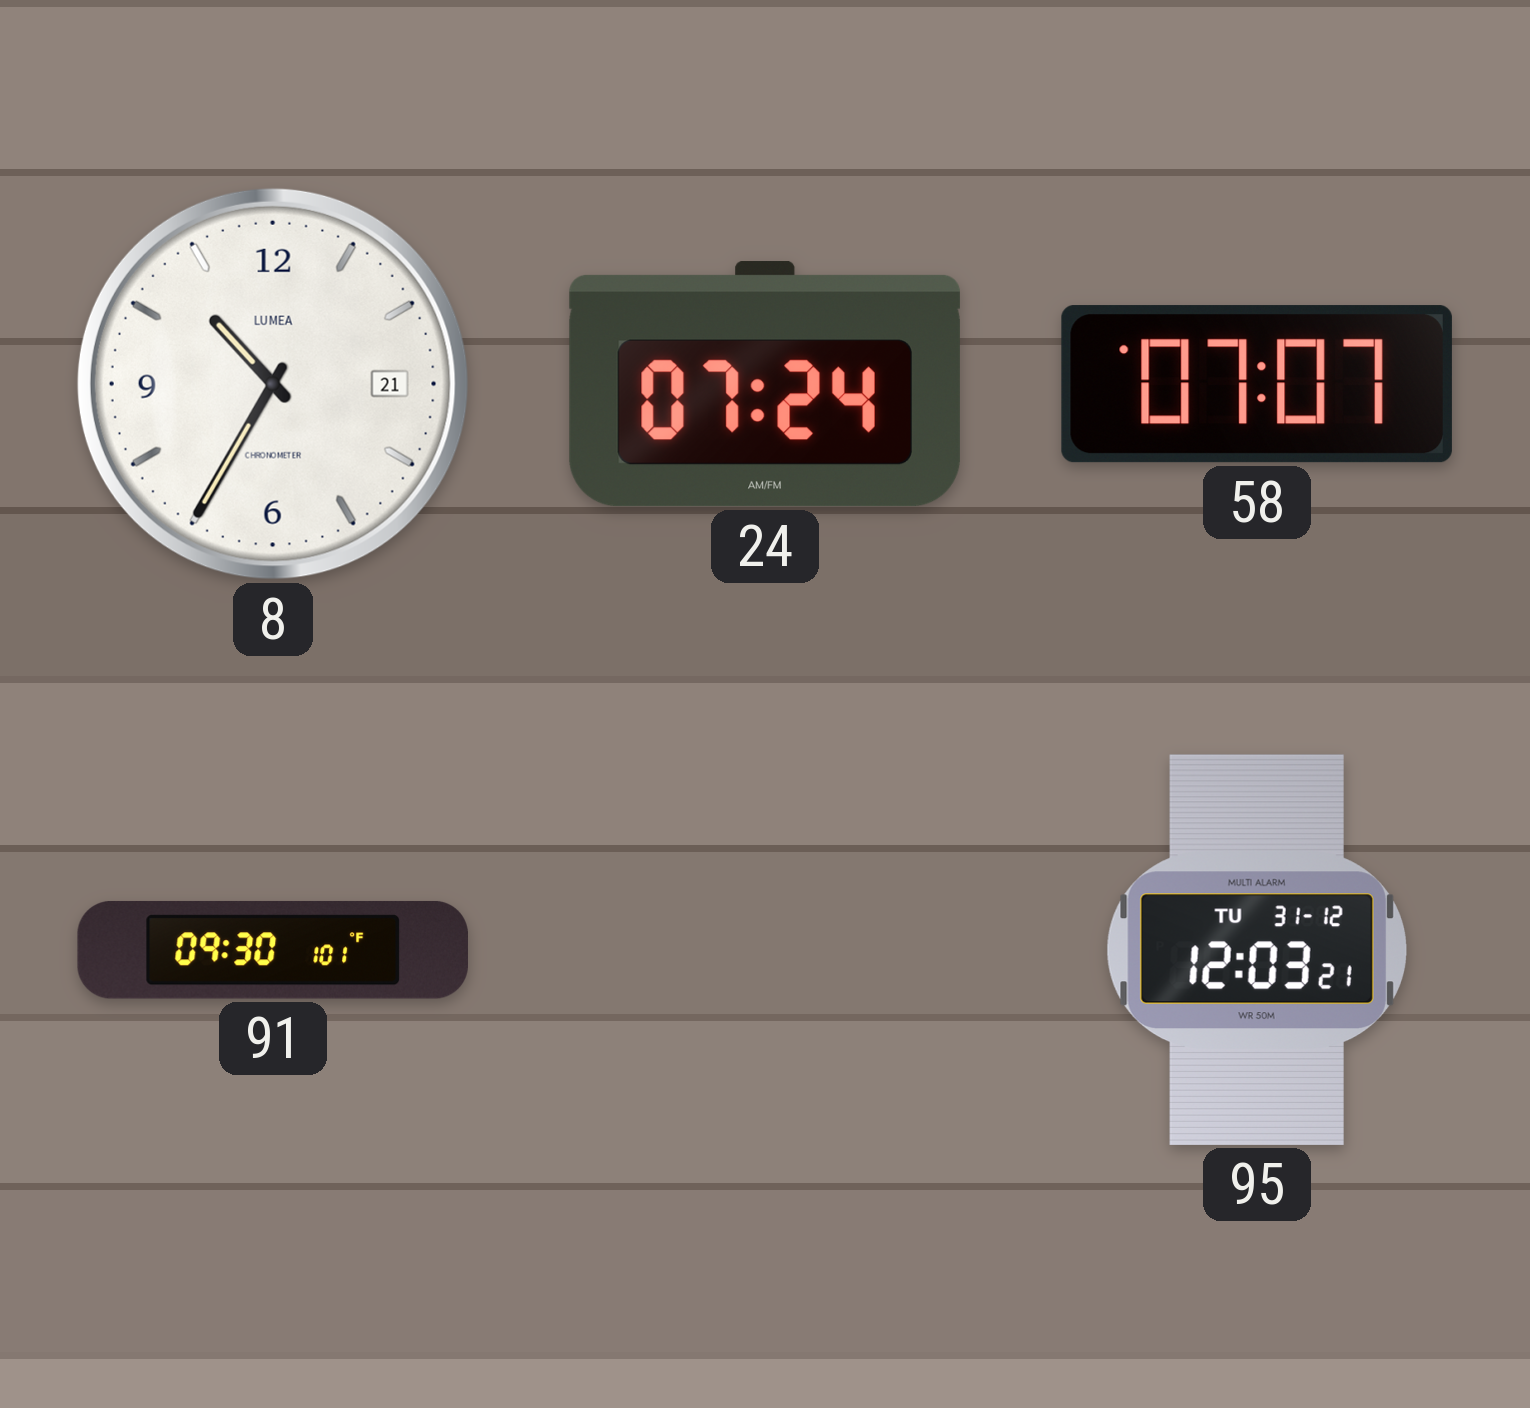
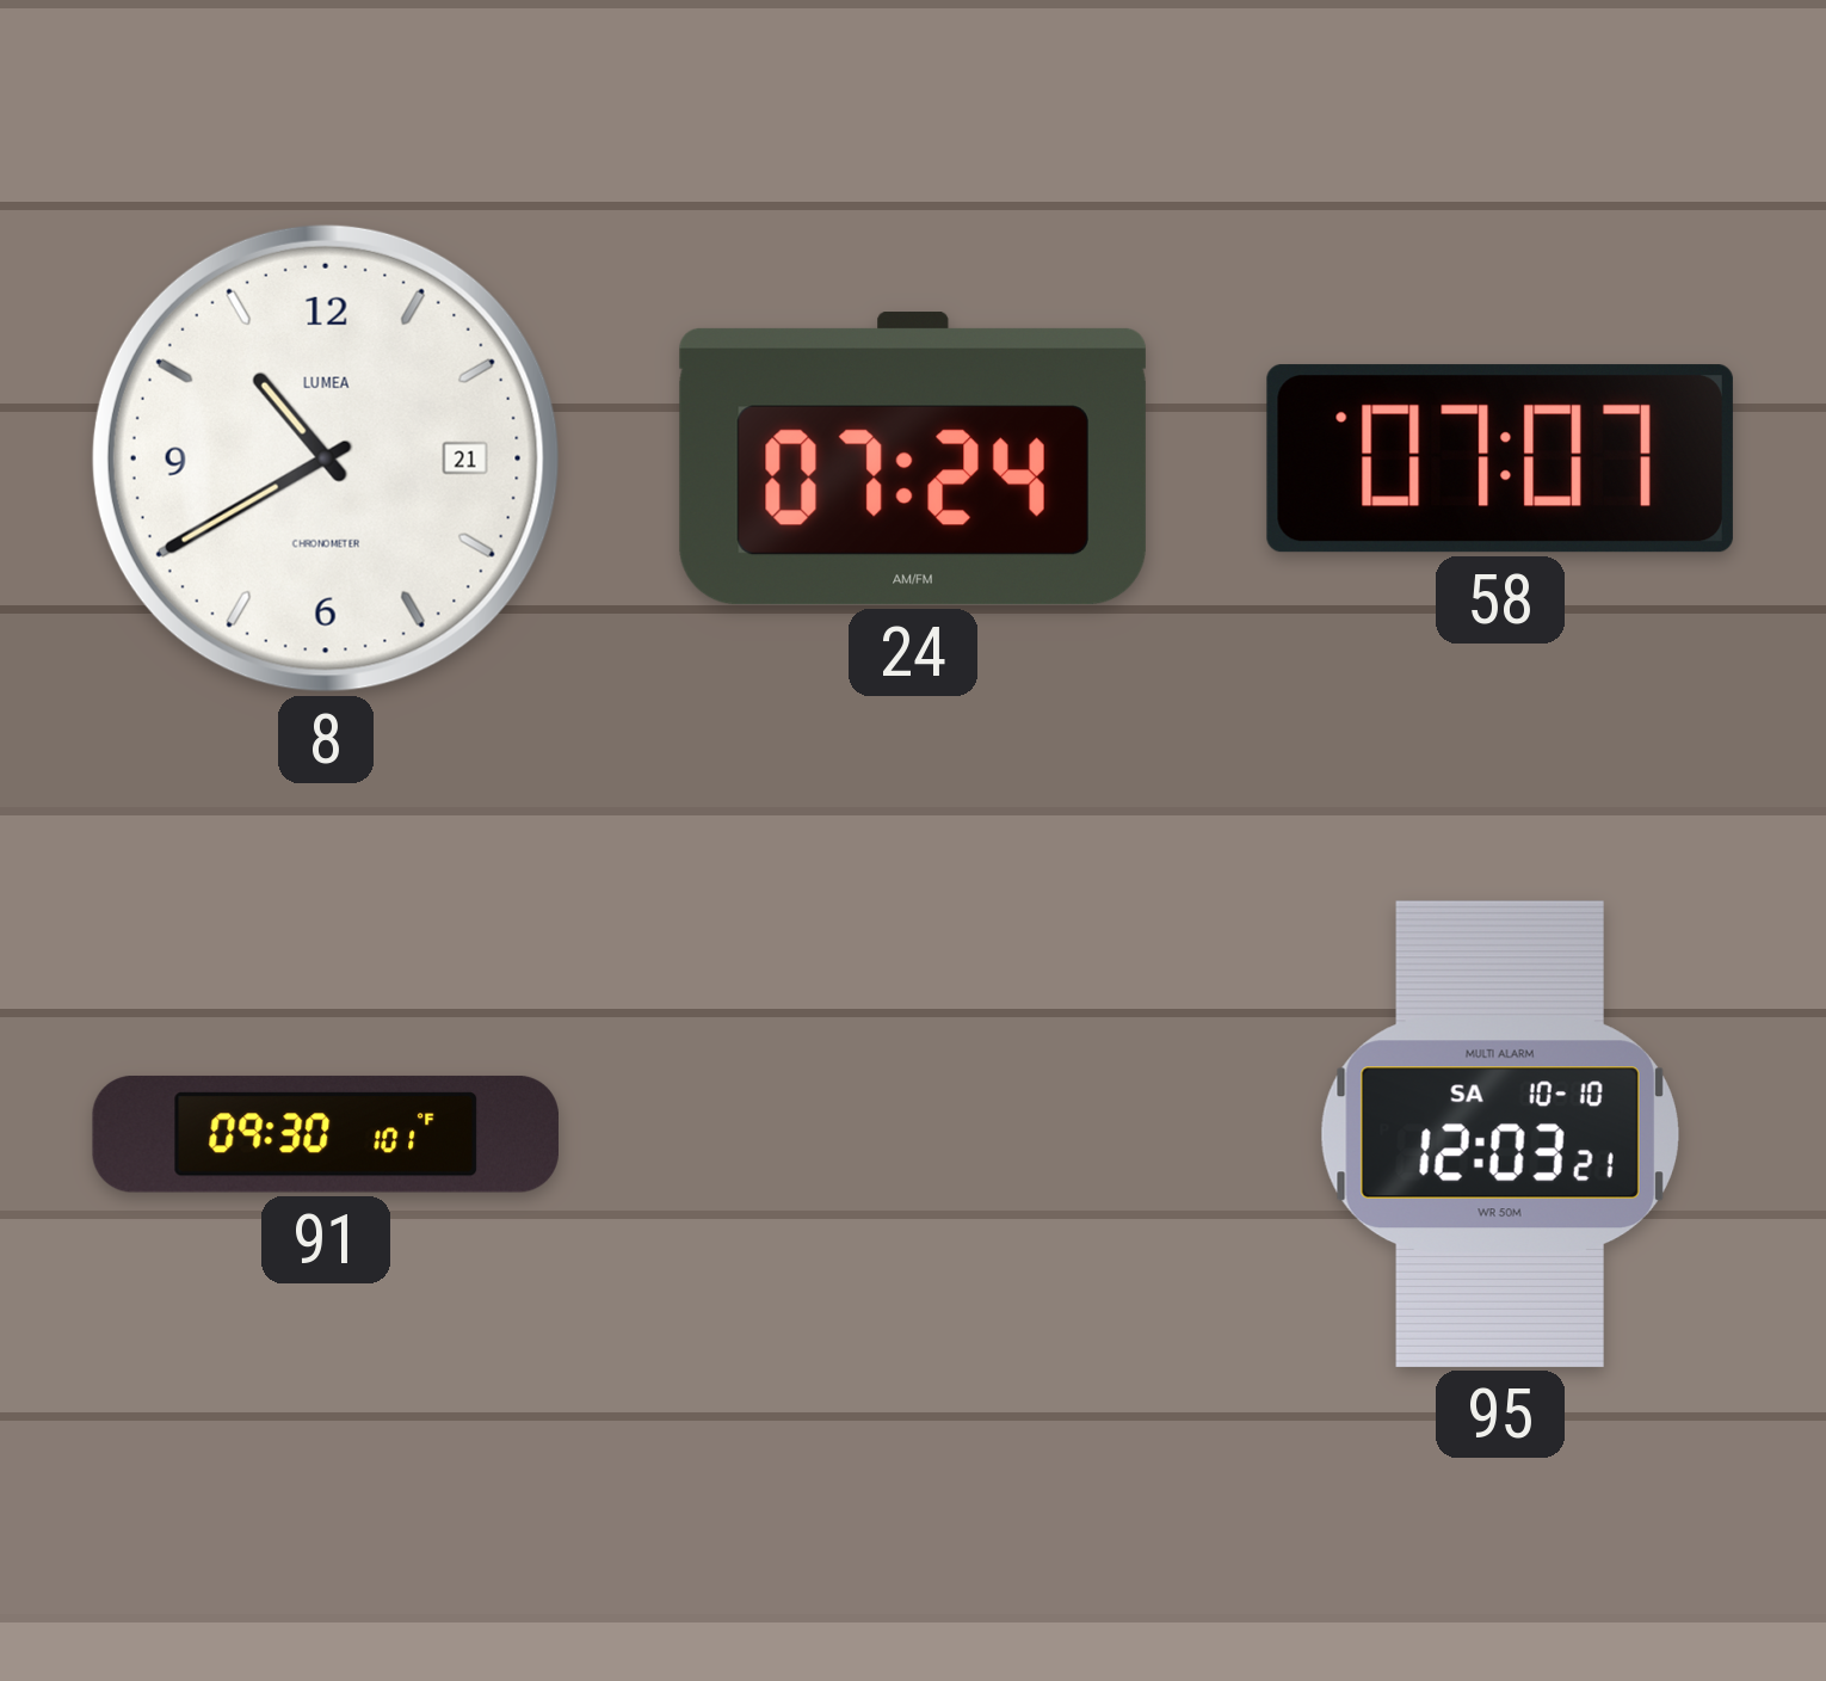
8: 10:35 -> 10:40 (326, 458)
95 date: TU 31-12 -> SA 10-10 (1500, 1134)
